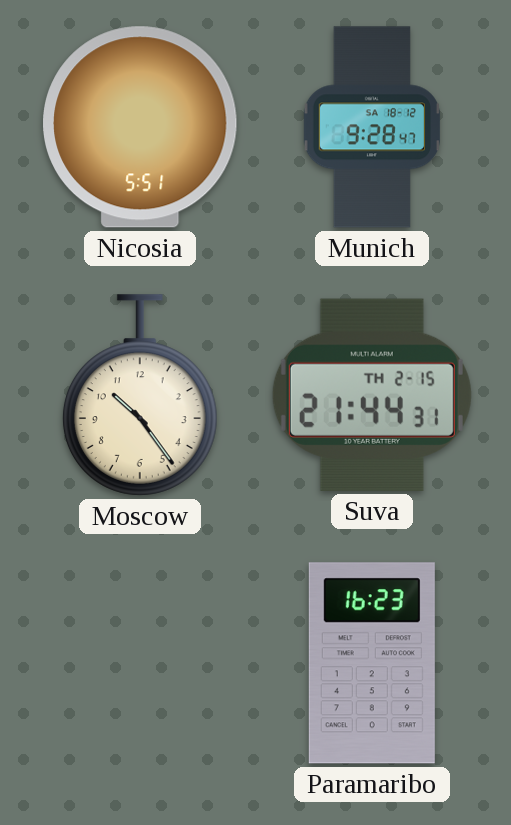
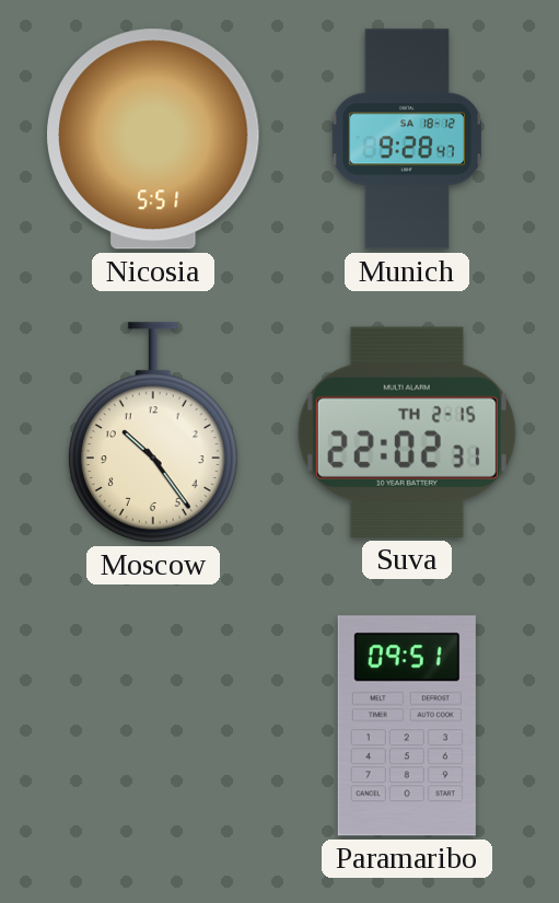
Suva: 21:44 -> 22:02 (407, 432)
Paramaribo: 16:23 -> 09:51 (407, 726)
